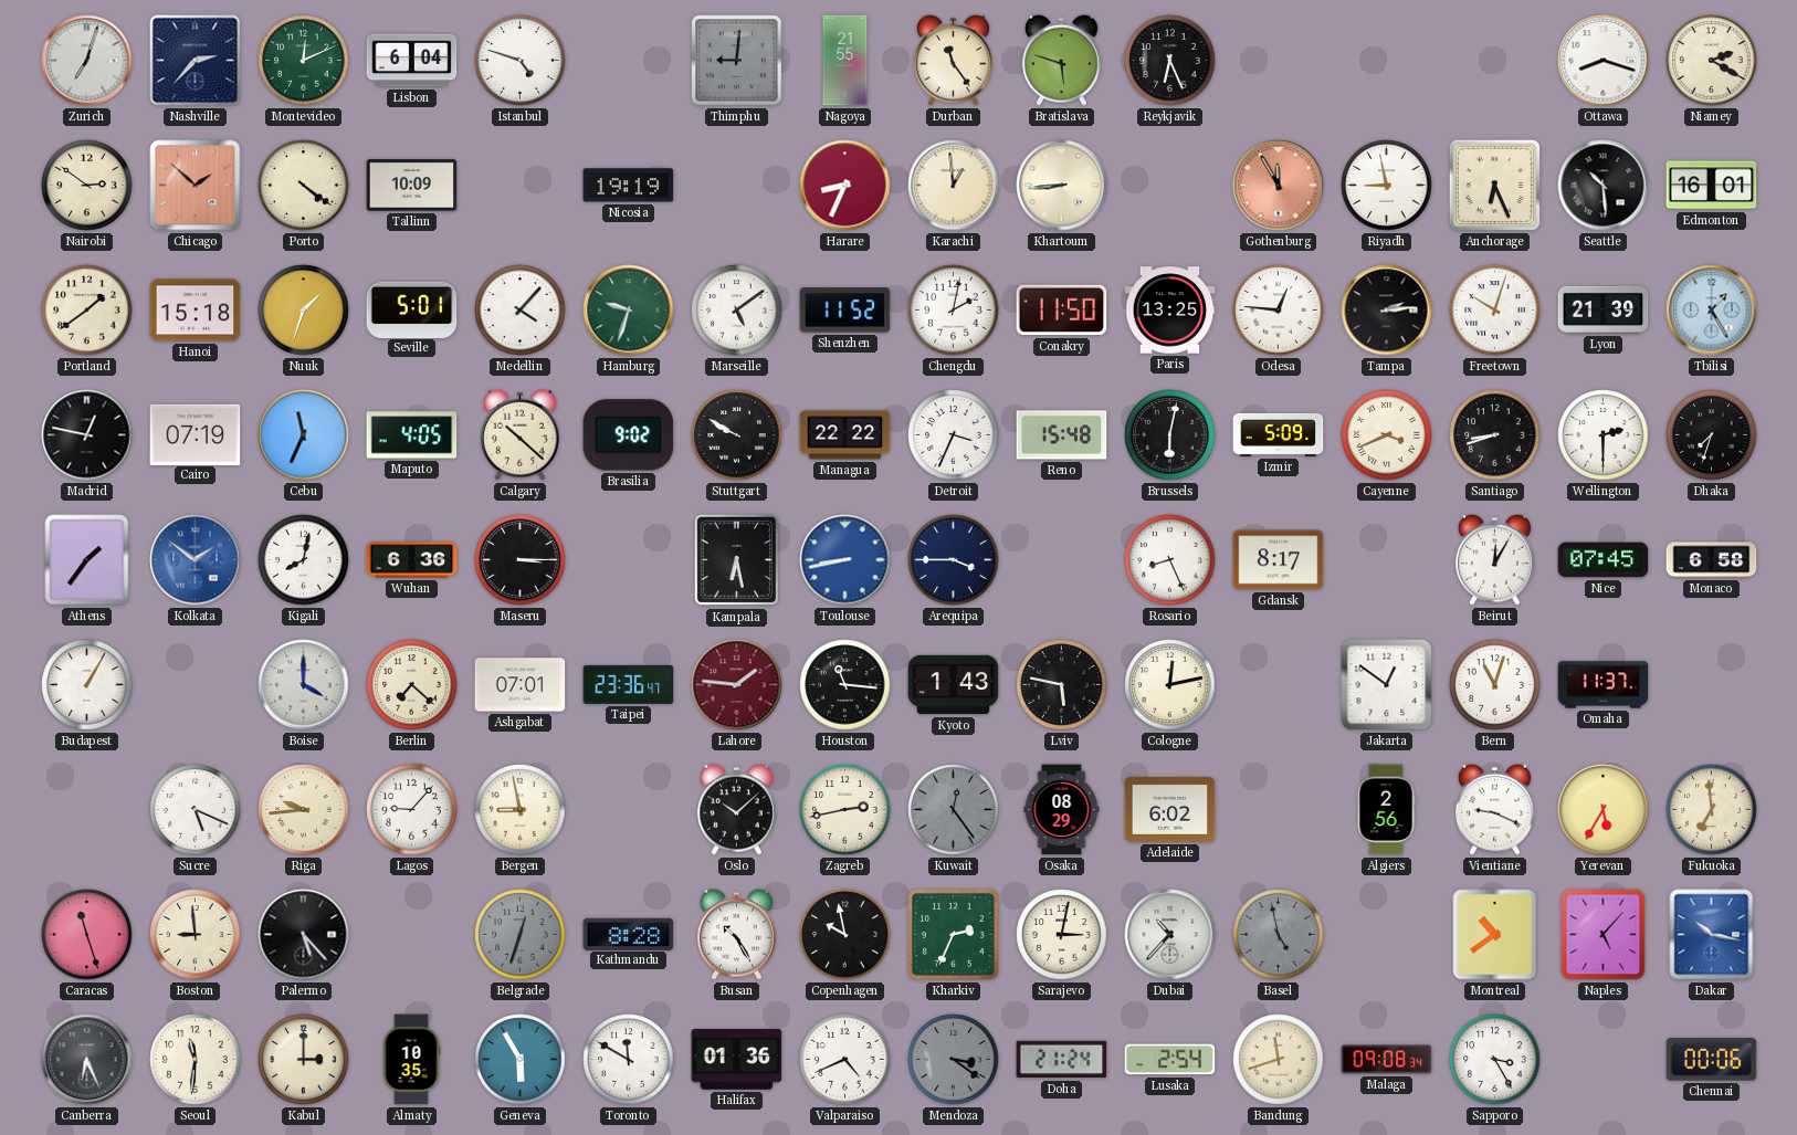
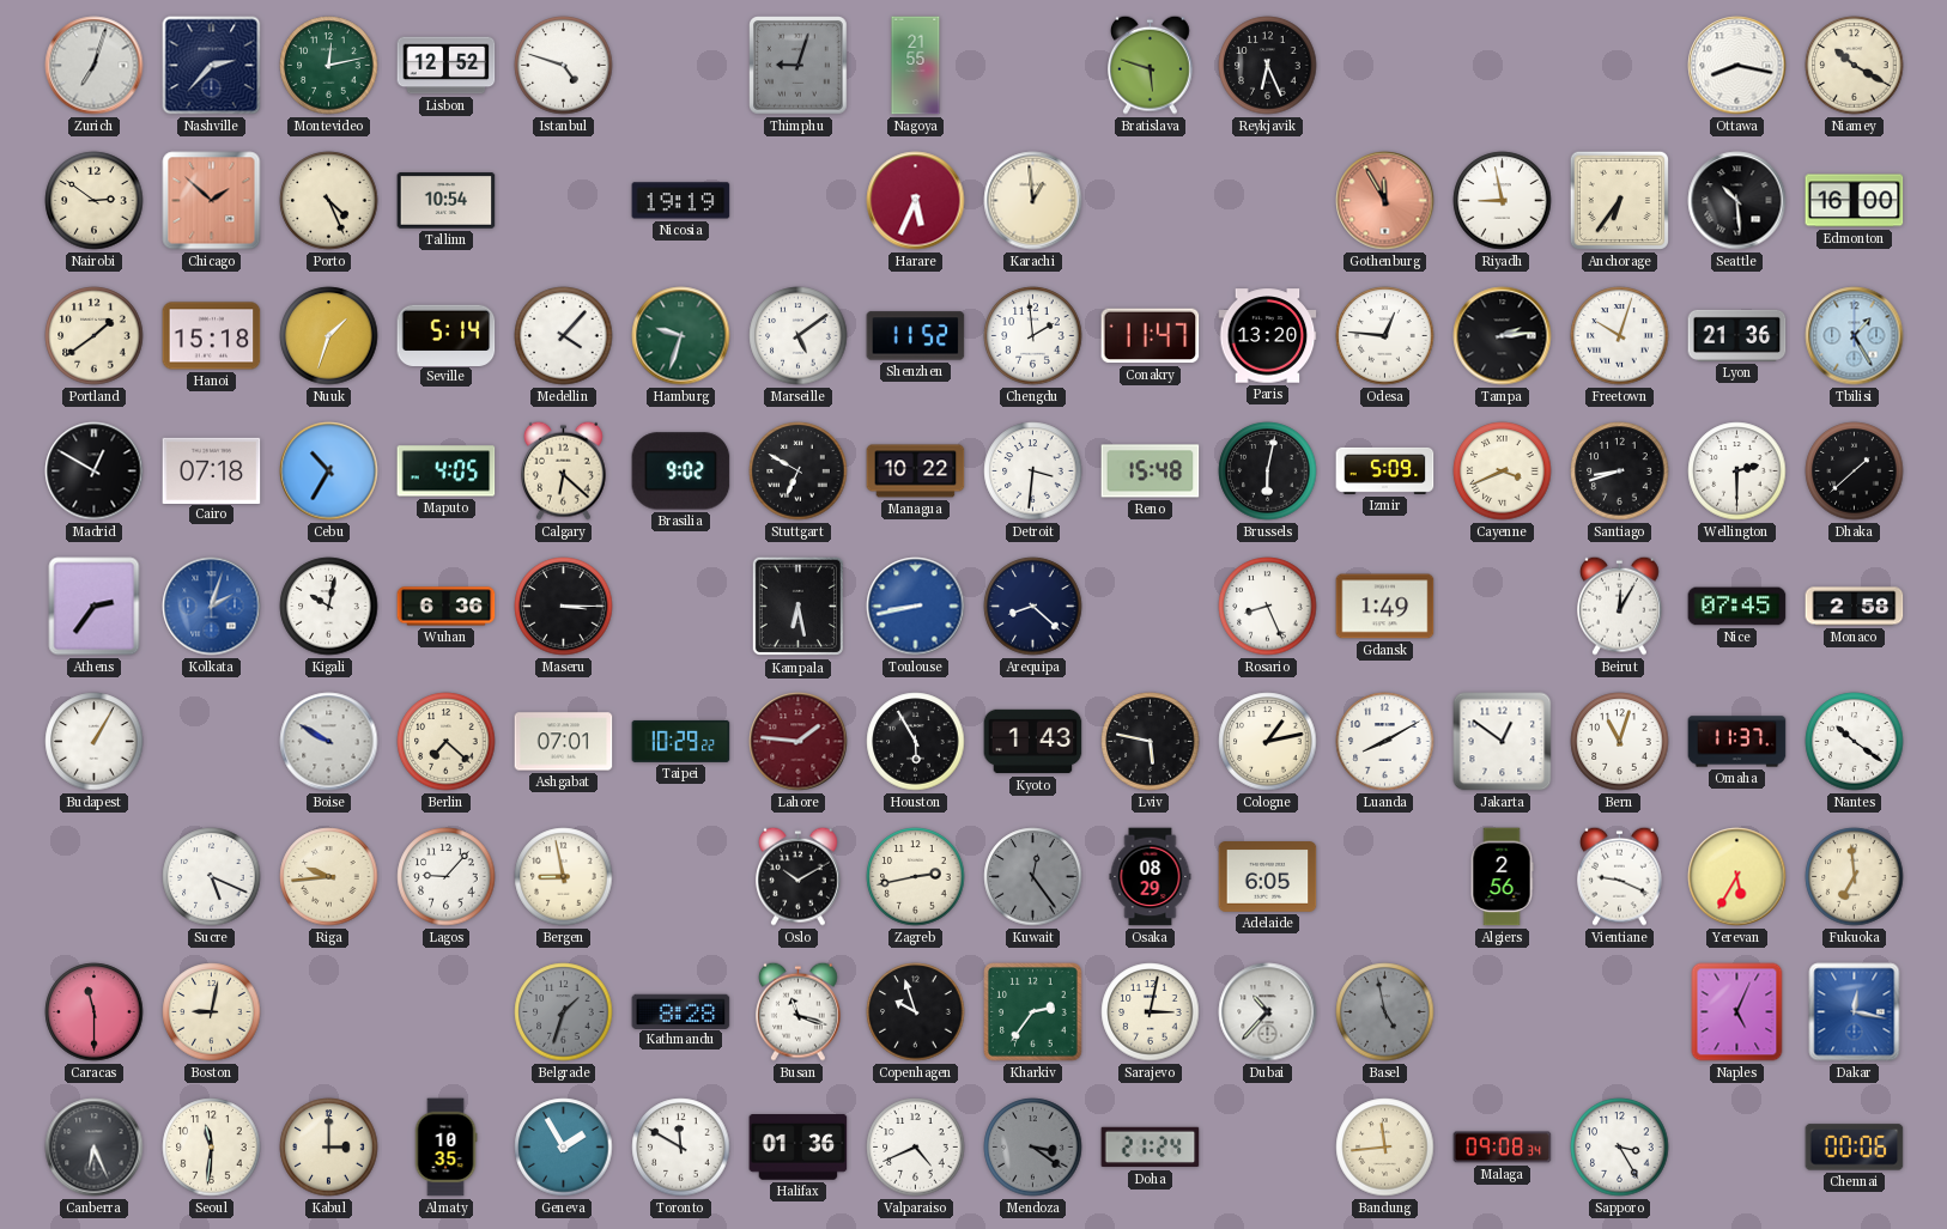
Montevideo: 12:11 -> 12:13 (329, 66)
Lisbon: 6:04 -> 12:52 (447, 66)
Thimphu: 9:01 -> 9:03 (799, 66)
Durban: 11:24 -> none (954, 60)
Ottawa: 8:18 -> 8:17 (1737, 66)
Niamey: 2:20 -> 10:20 (1855, 66)
Porto: 4:21 -> 4:26 (329, 201)
Tallinn: 10:09 -> 10:54 (447, 201)
Harare: 8:34 -> 5:34 (916, 201)
Khartoum: 8:44 -> none (1062, 186)
Anchorage: 6:26 -> 6:36 (1619, 200)
Edmonton: 16:01 -> 16:00 (1855, 201)
Seville: 5:01 -> 5:14 (447, 335)
Chengdu: 2:02 -> 1:59 (1033, 336)
Conakry: 11:50 -> 11:47 (1151, 336)
Paris: 13:25 -> 13:20 (1268, 336)
Lyon: 21:39 -> 21:36 (1737, 335)
Madrid: 12:47 -> 12:50 (95, 471)
Cairo: 07:19 -> 07:18 (212, 470)
Cebu: 11:34 -> 10:35 (329, 471)
Calgary: 10:22 -> 6:22 (564, 470)
Stuttgart: 9:50 -> 6:50 (799, 471)
Managua: 22:22 -> 10:22 (916, 471)
Detroit: 3:34 -> 3:31 (1033, 471)
Dhaka: 7:33 -> 1:38 (1855, 471)
Athens: 1:36 -> 2:36 (95, 607)
Kolkata: 1:51 -> 2:03 (212, 607)
Kigali: 8:02 -> 10:02 (329, 607)
Arequipa: 3:45 -> 8:22 (1033, 607)
Gdansk: 8:17 -> 1:49 (1385, 607)
Monaco: 6:58 -> 2:58 (1855, 607)
Boise: 4:00 -> 9:50 (329, 742)
Taipei: 23:36 -> 10:29 (681, 741)
Houston: 11:16 -> 5:55 (916, 742)
Cologne: 12:13 -> 1:13 (1268, 742)
Luanda: none -> 8:10 (1385, 742)
Nantes: none -> 10:21 (1855, 742)
Oslo: 10:08 -> 10:10 (799, 876)
Adelaide: 6:02 -> 6:05 (1268, 877)
Caracas: 11:27 -> 11:30 (95, 1012)
Boston: 8:59 -> 9:02 (212, 1012)
Palermo: 5:23 -> none (304, 935)
Belgrade: 12:33 -> 1:33 (564, 1012)
Busan: 10:25 -> 11:18 (799, 1011)
Copenhagen: 9:58 -> 9:57 (916, 1012)
Kharkiv: 2:34 -> 2:36 (1033, 1012)
Montreal: 10:39 -> none (1495, 935)
Naples: 5:07 -> 5:04 (1737, 1012)
Dakar: 10:17 -> 12:17 (1855, 1012)
Geneva: 5:55 -> 1:55 (564, 1148)
Lusaka: 2:54 -> none (1170, 1060)
Bandung: 11:42 -> 11:44 (1385, 1148)
